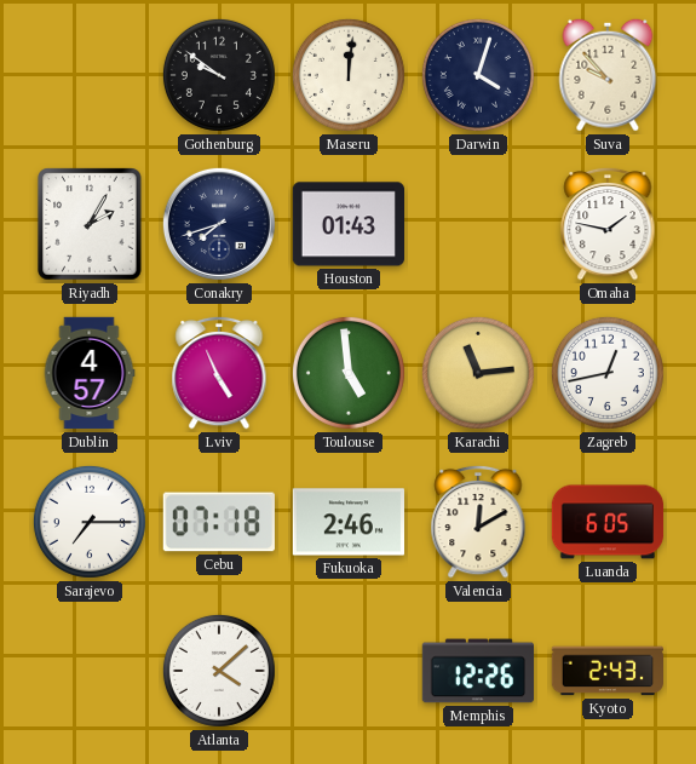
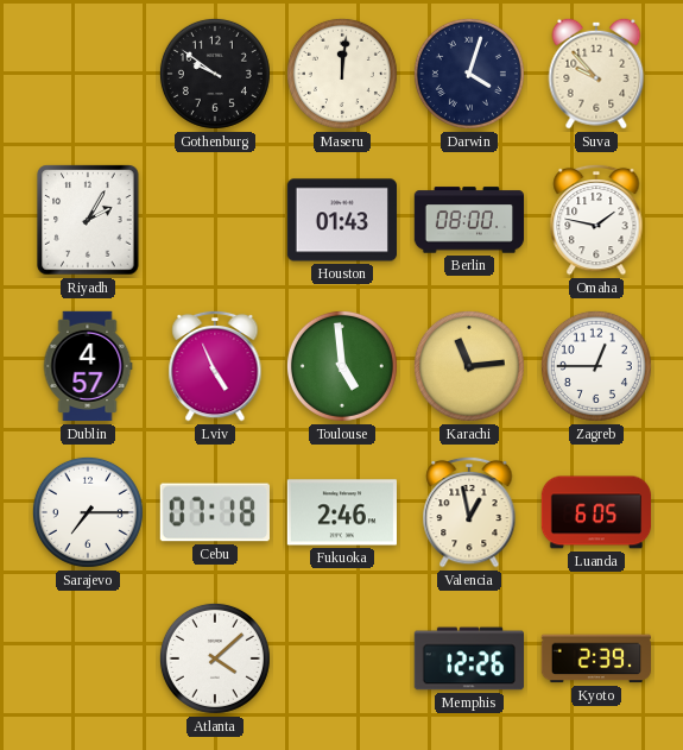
Conakry: 7:42 -> none (219, 224)
Berlin: none -> 08:00 (469, 220)
Zagreb: 12:43 -> 12:45 (596, 366)
Valencia: 12:10 -> 12:58 (469, 512)
Kyoto: 2:43 -> 2:39 (595, 658)
